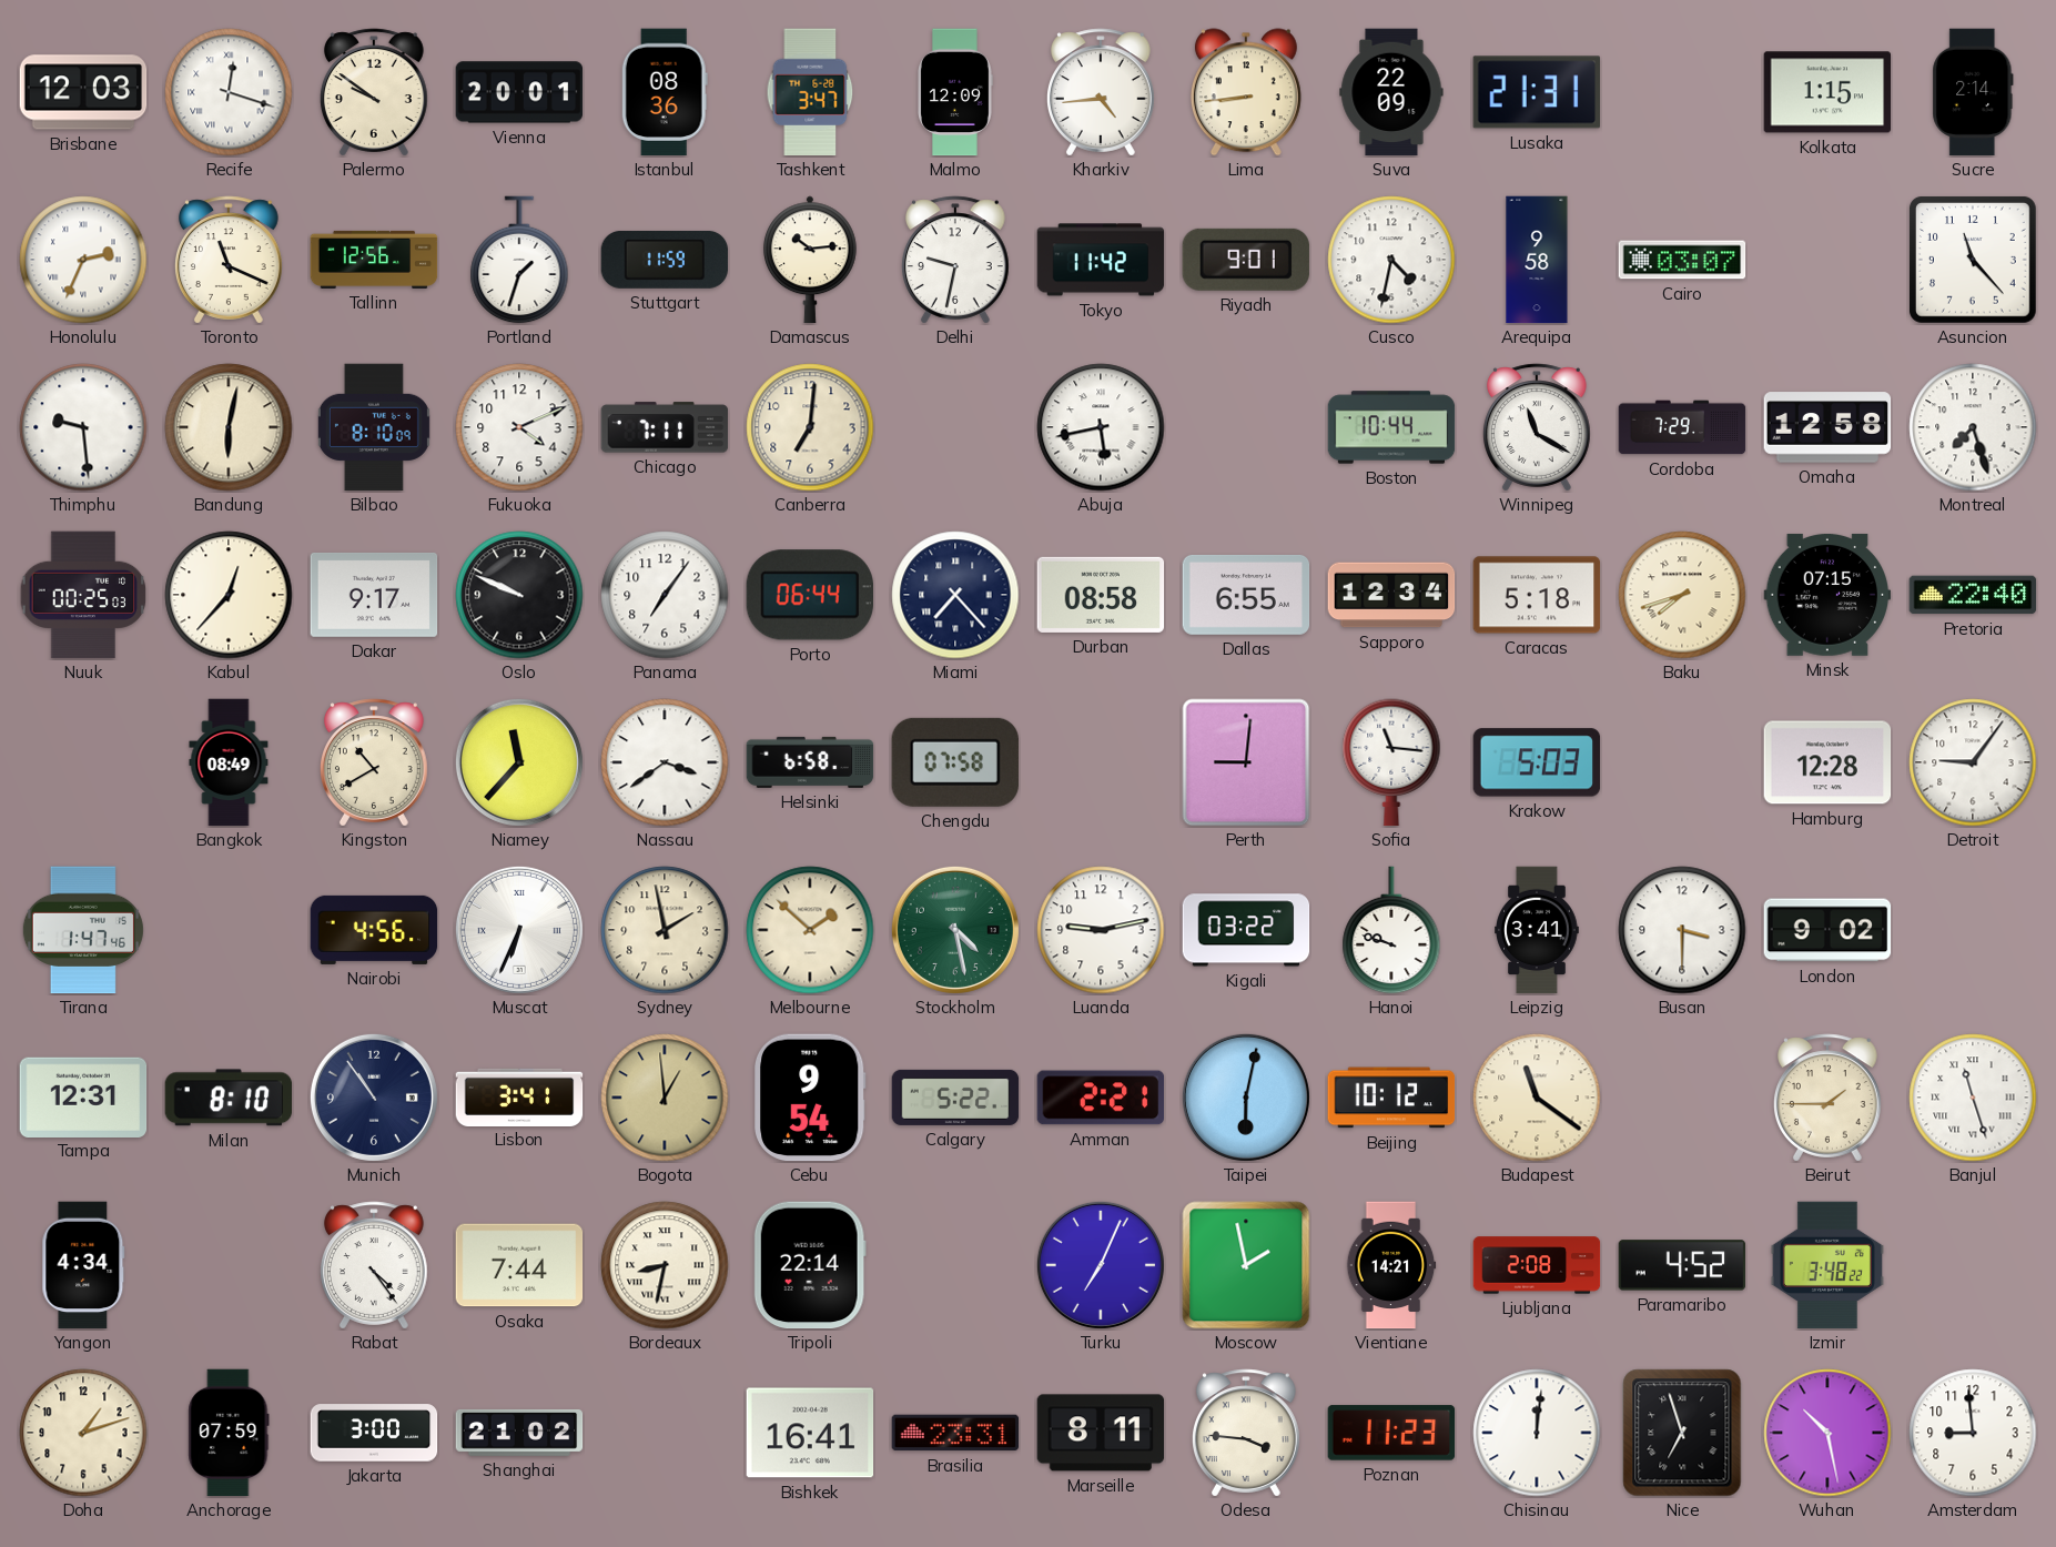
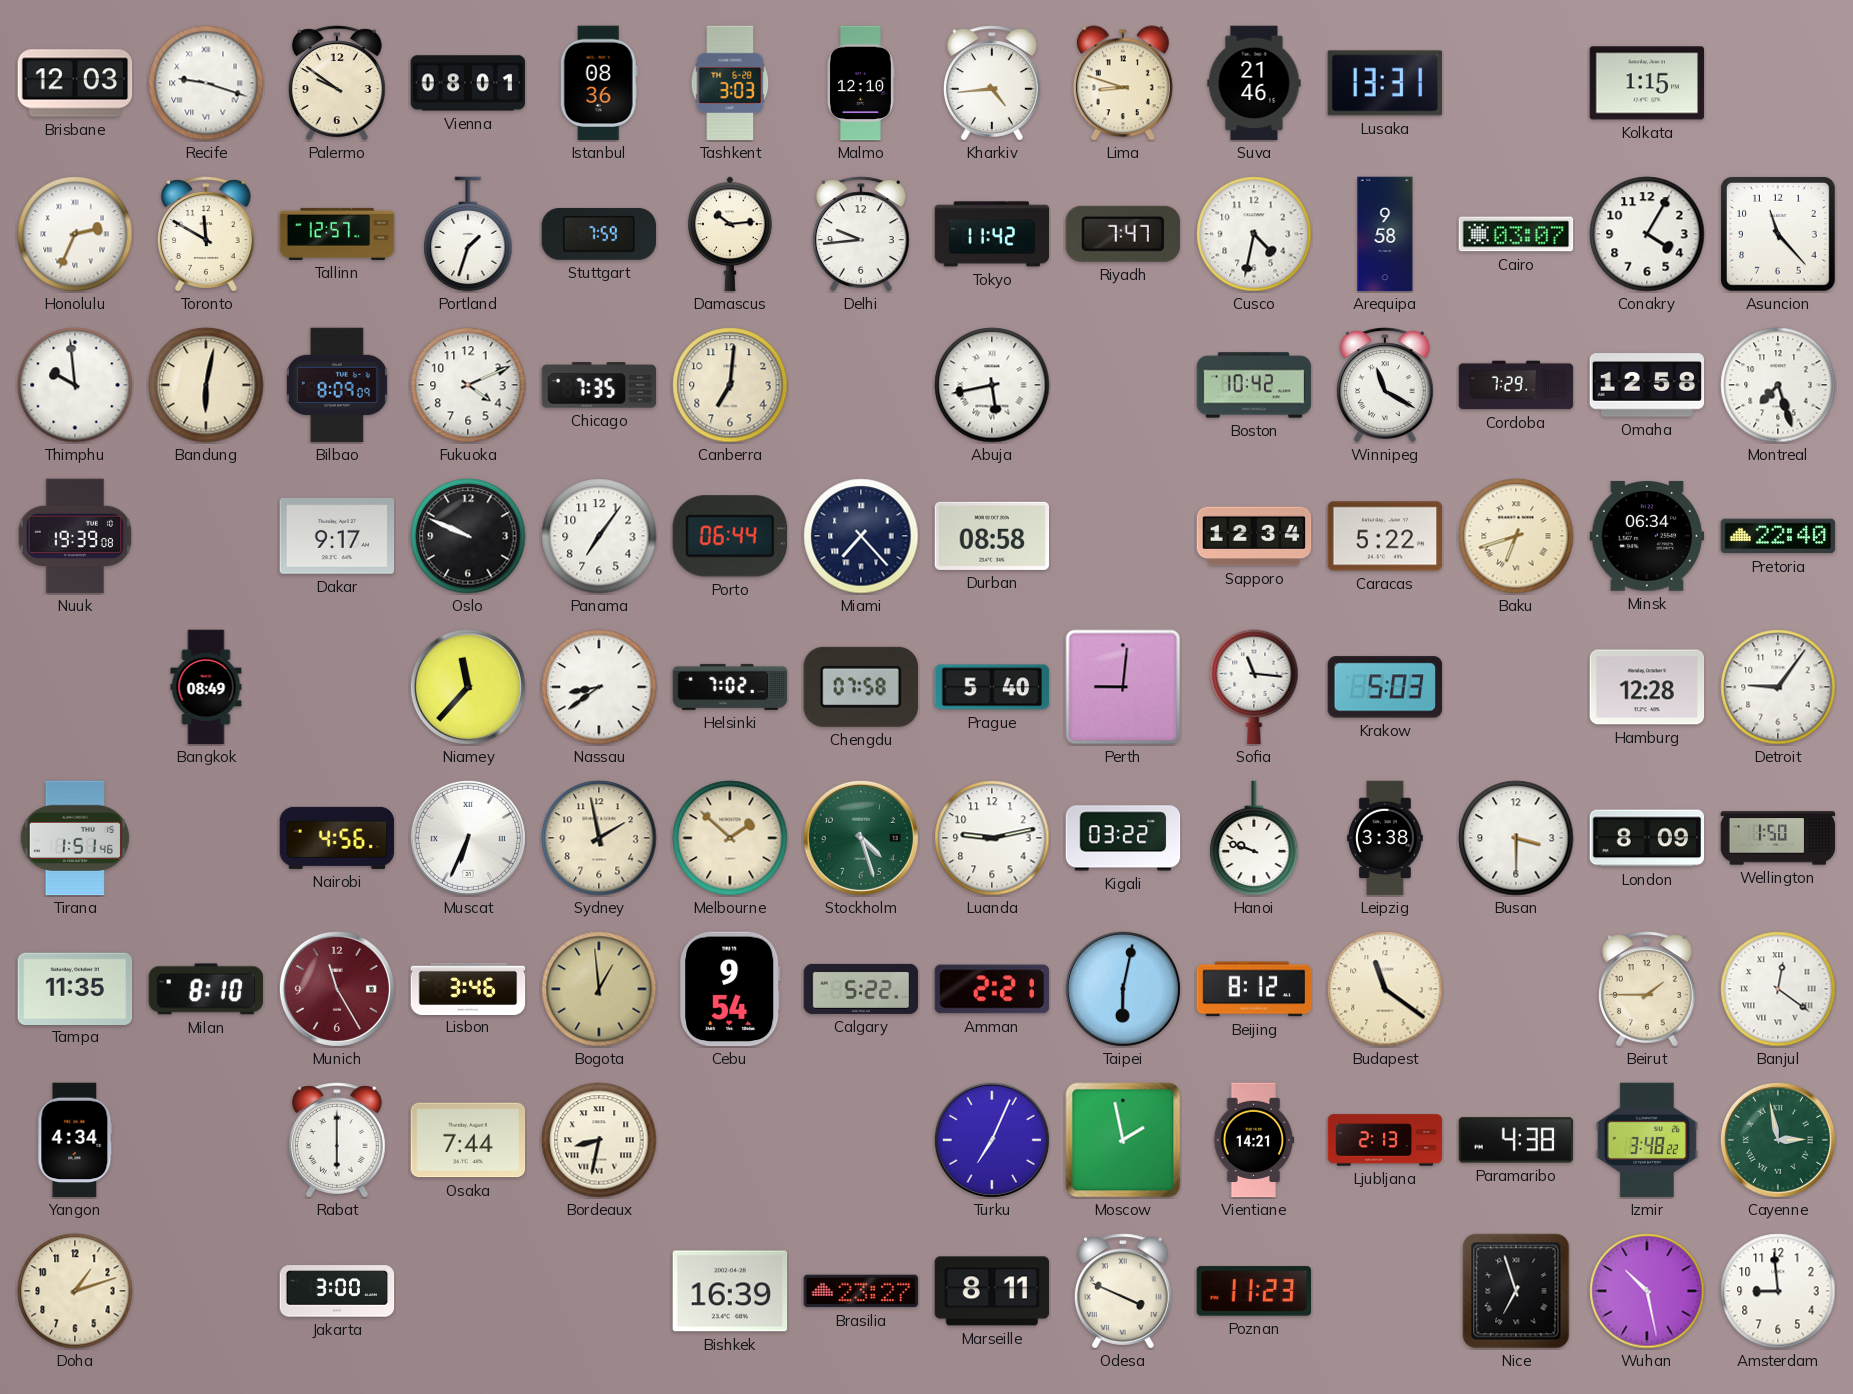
Recife: 12:18 -> 9:18 (206, 83)
Vienna: 20:01 -> 08:01 (468, 83)
Tashkent: 3:47 -> 3:03 (730, 83)
Malmo: 12:09 -> 12:10 (861, 83)
Lima: 8:44 -> 8:48 (1123, 83)
Suva: 22:09 -> 21:46 (1254, 83)
Lusaka: 21:31 -> 13:31 (1385, 83)
Sucre: 2:14 -> none (1973, 92)
Toronto: 11:19 -> 11:50 (206, 234)
Tallinn: 12:56 -> 12:57 (337, 234)
Stuttgart: 11:59 -> 7:59 (599, 234)
Delhi: 9:32 -> 9:44 (861, 234)
Riyadh: 9:01 -> 7:47 (1123, 234)
Conakry: none -> 4:05 (1647, 234)
Thimphu: 9:29 -> 9:59 (75, 385)
Bilbao: 8:10 -> 8:09 (337, 385)
Chicago: 7:11 -> 7:35 (599, 385)
Boston: 10:44 -> 10:42 (1254, 385)
Nuuk: 00:25 -> 19:39 (75, 536)
Kabul: 12:37 -> none (229, 595)
Dallas: 6:55 -> none (1246, 595)
Caracas: 5:18 -> 5:22 (1385, 536)
Baku: 7:42 -> 6:42 (1516, 536)
Minsk: 07:15 -> 06:34 (1647, 536)
Kingston: 10:40 -> none (374, 762)
Nassau: 3:39 -> 8:39 (599, 687)
Helsinki: 6:58 -> 7:02 (730, 687)
Prague: none -> 5:40 (992, 687)
Tirana: 1:47 -> 1:51 (75, 838)
Stockholm: 4:28 -> 4:27 (861, 838)
Leipzig: 3:41 -> 3:38 (1385, 838)
London: 9:02 -> 8:09 (1647, 838)
Wellington: none -> 1:50 (1778, 838)
Tampa: 12:31 -> 11:35 (75, 988)
Munich: 10:54 -> 11:25 (337, 989)
Munich dial: navy -> burgundy (337, 989)
Lisbon: 3:41 -> 3:46 (468, 988)
Beijing: 10:12 -> 8:12 (1254, 989)
Banjul: 11:27 -> 12:21 (1778, 989)
Rabat: 4:24 -> 6:00 (337, 1140)
Tripoli: 22:14 -> none (810, 1265)
Ljubljana: 2:08 -> 2:13 (1385, 1140)
Paramaribo: 4:52 -> 4:38 (1516, 1140)
Cayenne: none -> 2:58 (1778, 1140)
Anchorage: 07:59 -> none (229, 1433)
Shanghai: 21:02 -> none (519, 1433)
Bishkek: 16:41 -> 16:39 (730, 1291)
Brasilia: 23:31 -> 23:27 (861, 1291)
Odesa: 3:46 -> 3:49 (1123, 1291)
Chisinau: 12:01 -> none (1537, 1433)
